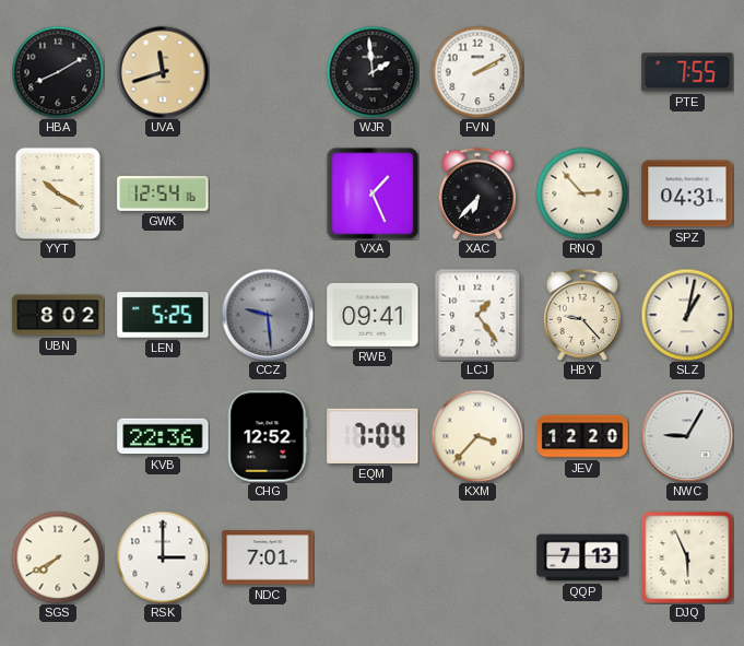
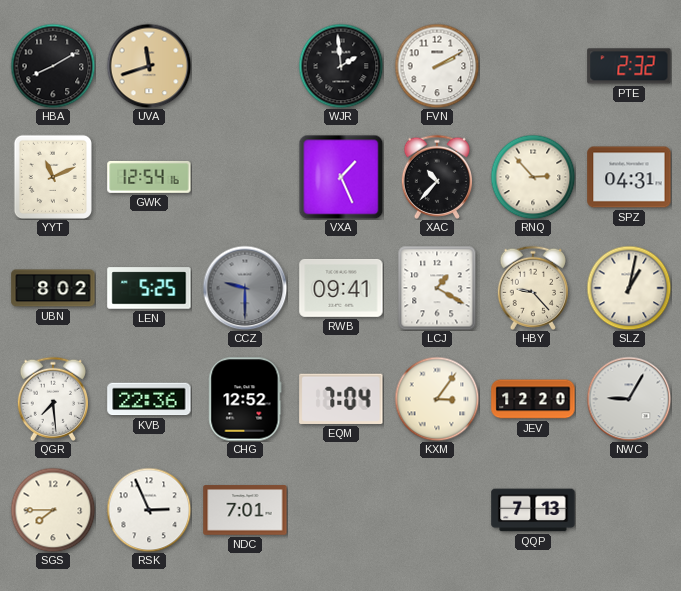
PTE: 7:55 -> 2:32 (629, 66)
YYT: 10:20 -> 11:11 (52, 176)
XAC: 6:37 -> 10:37 (436, 177)
CCZ: 9:29 -> 9:30 (245, 288)
LCJ: 1:24 -> 1:20 (437, 288)
QGR: none -> 7:29 (52, 399)
KXM: 3:37 -> 3:06 (437, 399)
SGS: 7:40 -> 7:45 (53, 510)
RSK: 3:00 -> 2:56 (149, 510)
DJQ: 5:56 -> none (687, 557)
